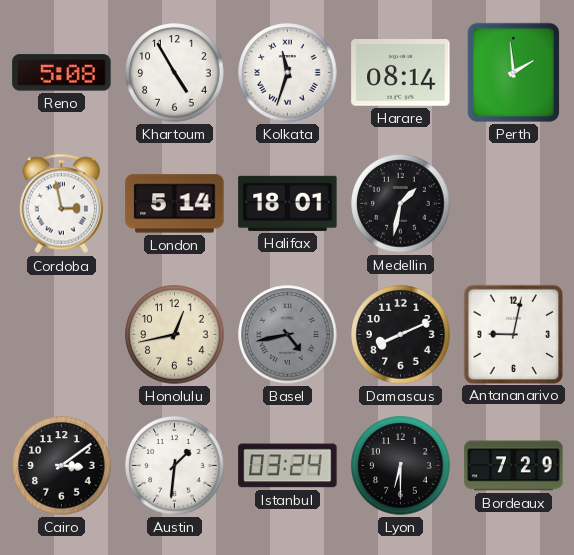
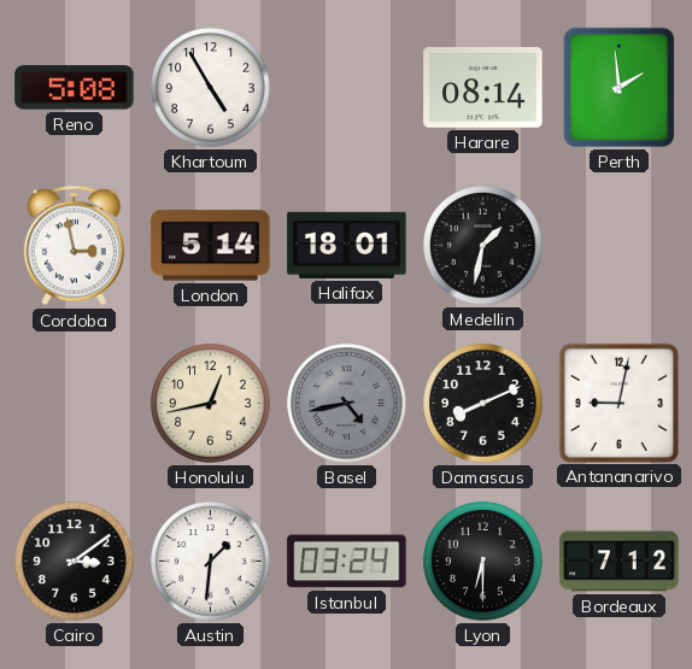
Kolkata: 11:33 -> none (288, 73)
Bordeaux: 7:29 -> 7:12 (620, 562)
